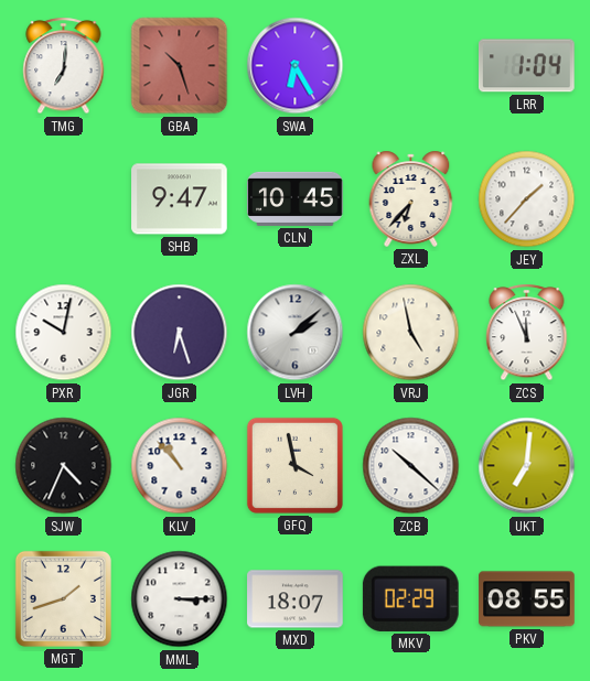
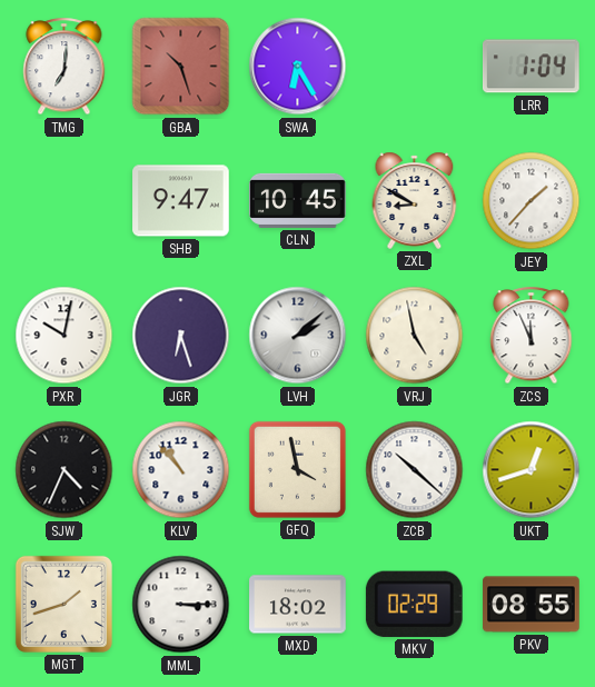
ZXL: 6:37 -> 8:50 (415, 200)
UKT: 7:01 -> 12:42 (532, 470)
MXD: 18:07 -> 18:02 (298, 605)
